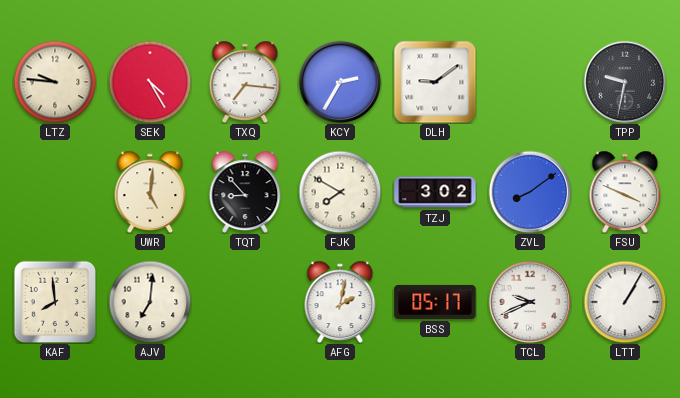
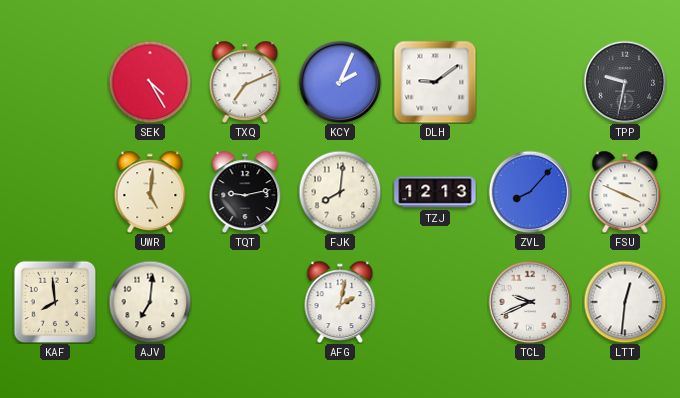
LTZ: 9:46 -> none (55, 82)
TXQ: 7:16 -> 7:11 (245, 82)
KCY: 2:35 -> 2:04 (340, 82)
TQT: 8:53 -> 9:13 (245, 192)
FJK: 7:50 -> 8:01 (340, 192)
TZJ: 3:02 -> 12:13 (435, 192)
ZVL: 8:09 -> 8:07 (530, 192)
BSS: 05:17 -> none (435, 302)
LTT: 1:05 -> 12:31 (625, 302)
